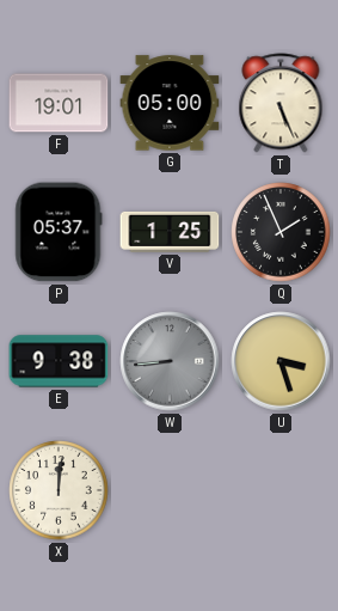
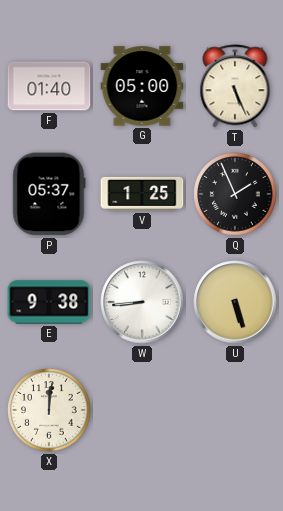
F: 19:01 -> 01:40 (49, 86)
W dial: grey -> white (142, 302)
U: 3:27 -> 5:27 (235, 302)
